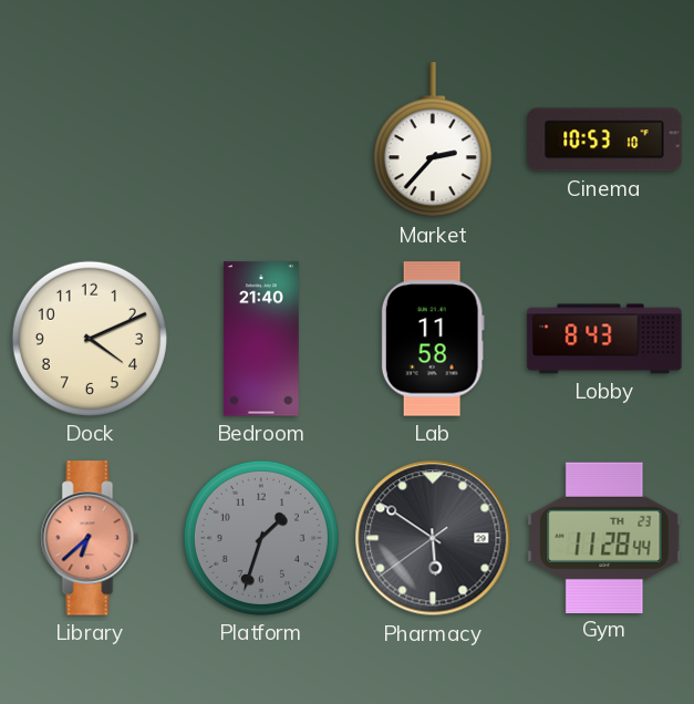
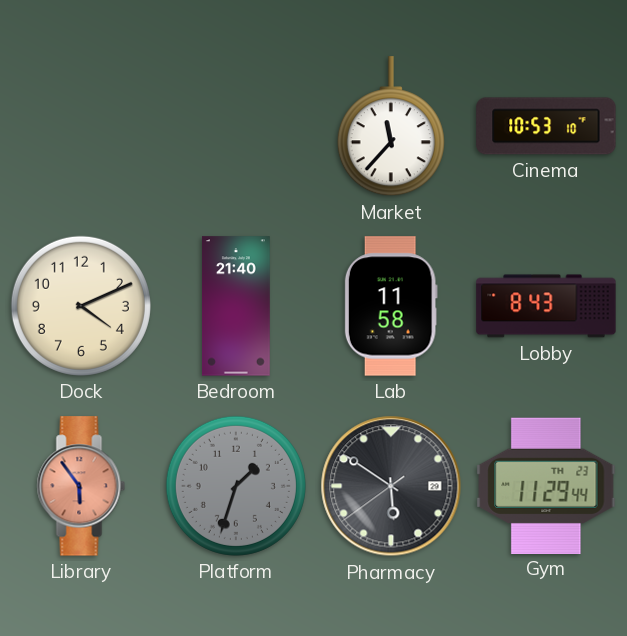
Market: 2:37 -> 11:37 (391, 127)
Library: 6:38 -> 5:54 (81, 486)
Gym: 11:28 -> 11:29 (546, 485)
